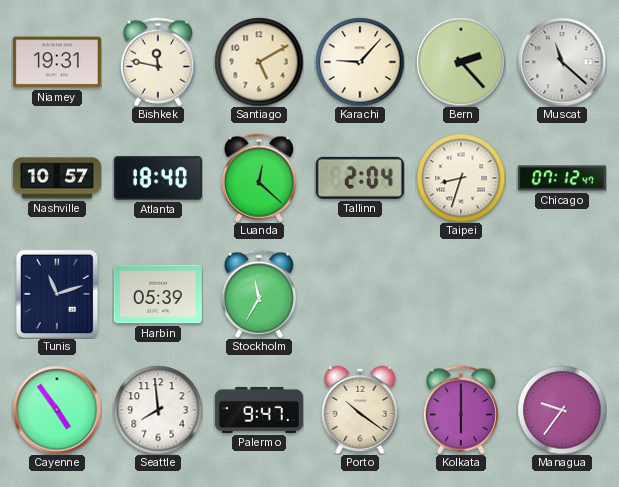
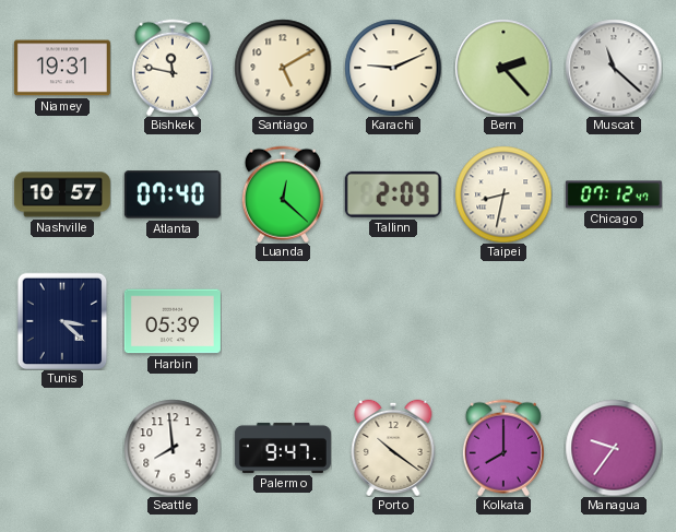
Karachi: 9:07 -> 9:11 (393, 68)
Atlanta: 18:40 -> 07:40 (173, 194)
Tallinn: 2:04 -> 2:09 (393, 194)
Taipei: 8:33 -> 8:32 (503, 194)
Tunis: 11:12 -> 3:22 (62, 321)
Stockholm: 11:35 -> none (259, 294)
Cayenne: 4:54 -> none (57, 410)
Kolkata: 6:00 -> 8:00 (503, 448)
